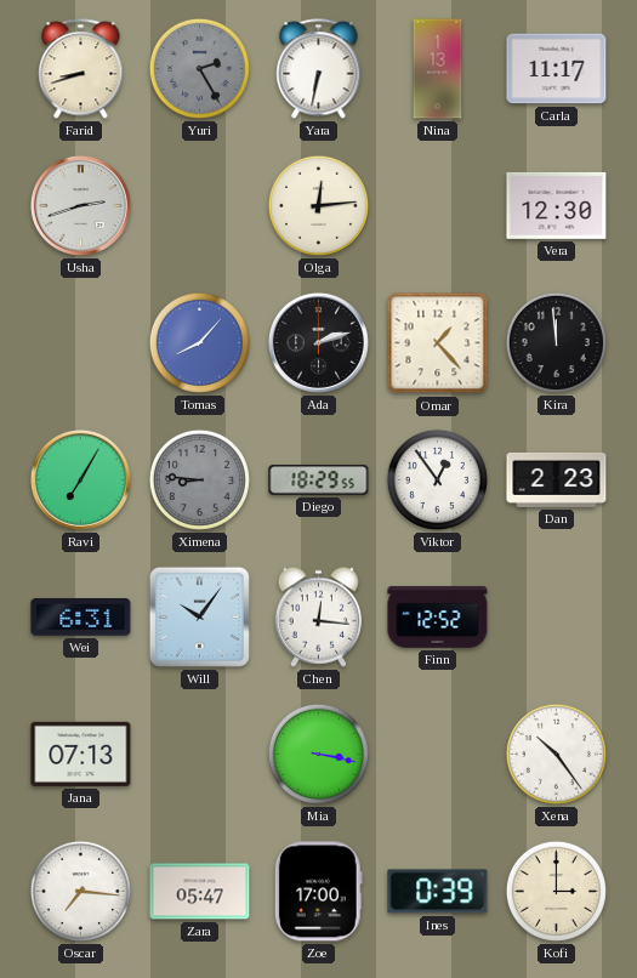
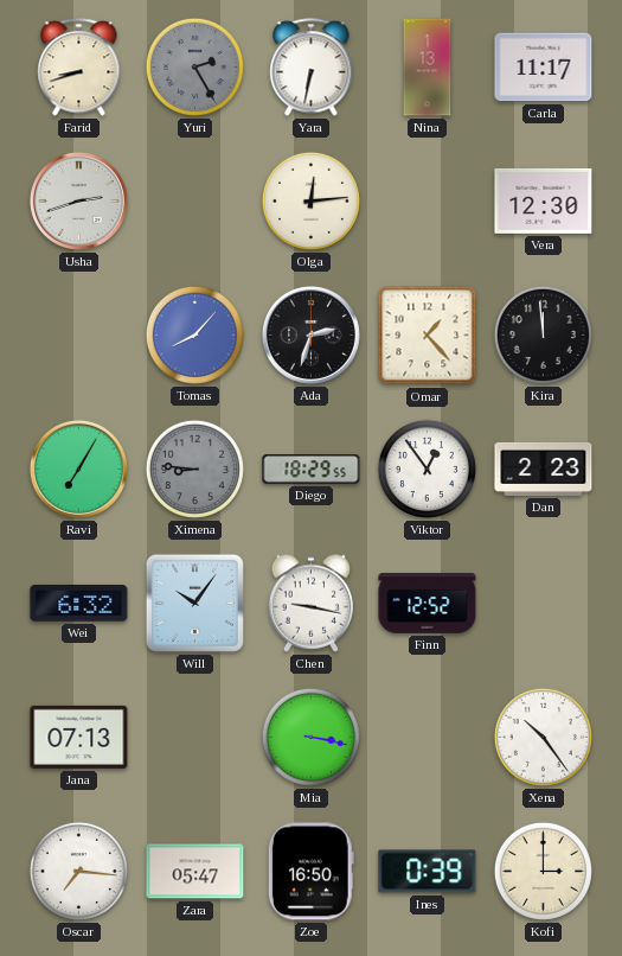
Ada: 2:12 -> 2:33 (310, 334)
Wei: 6:31 -> 6:32 (79, 604)
Chen: 12:16 -> 9:17 (310, 603)
Zoe: 17:00 -> 16:50 (310, 872)
